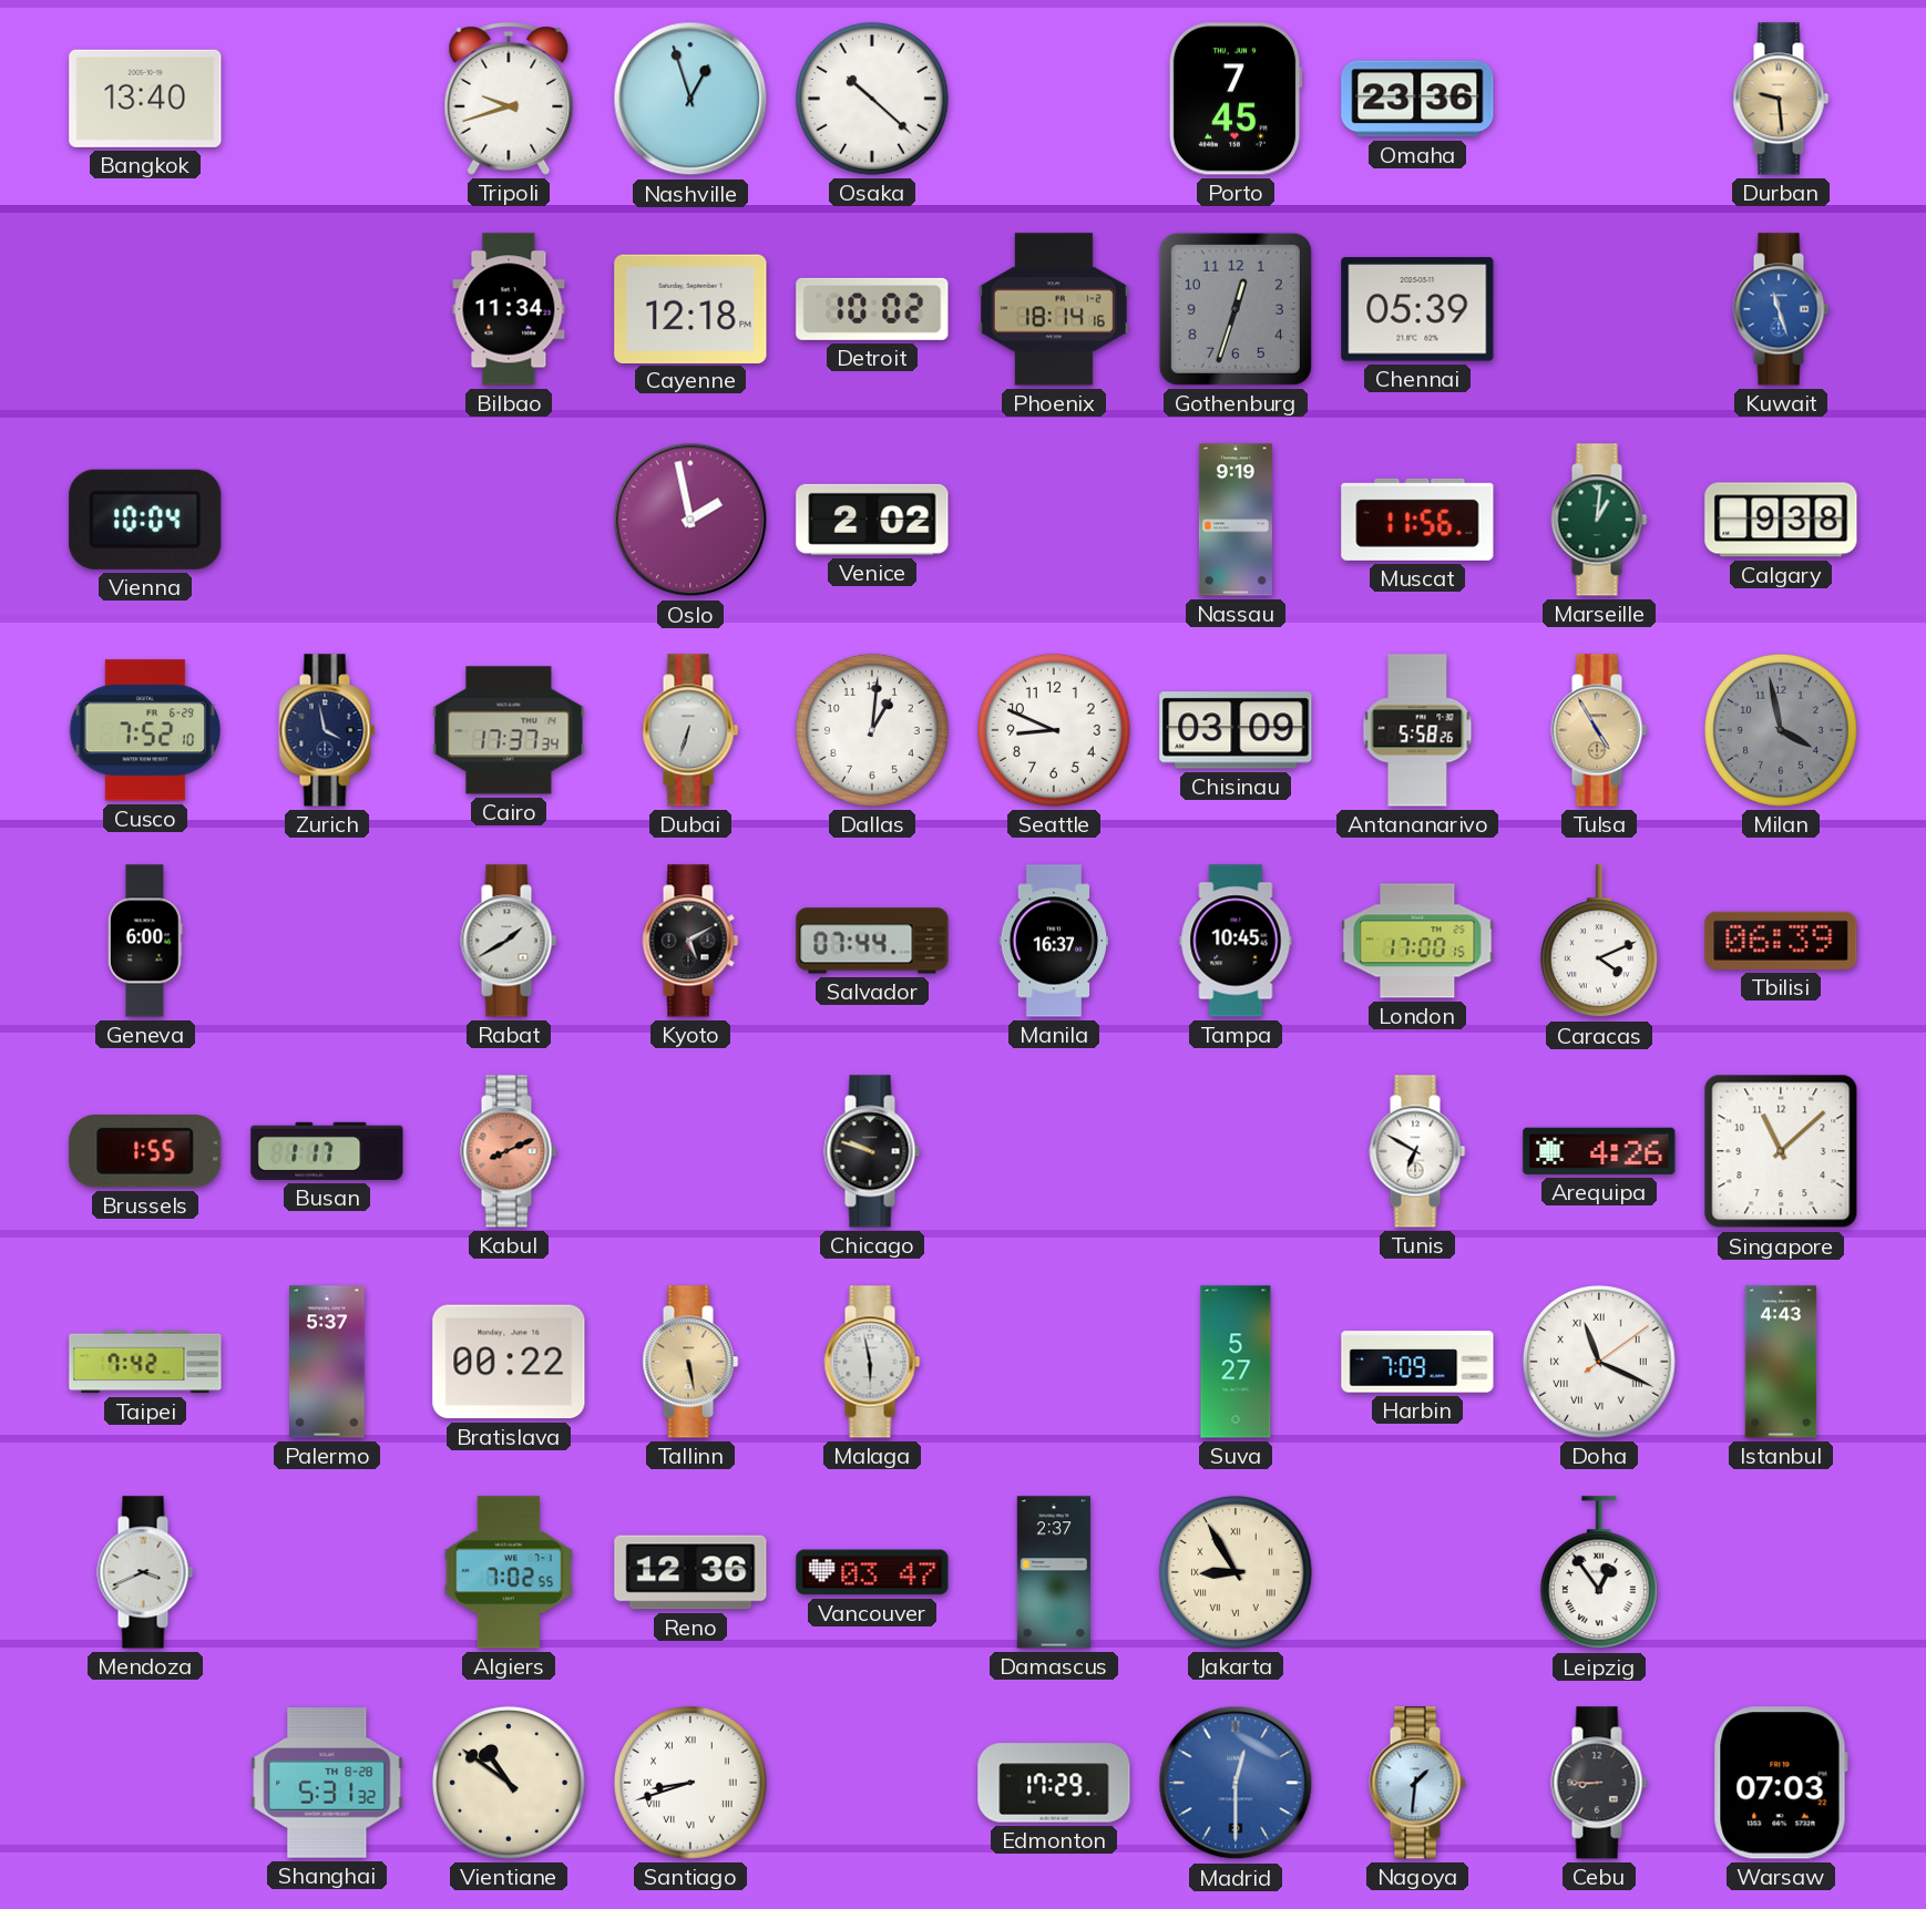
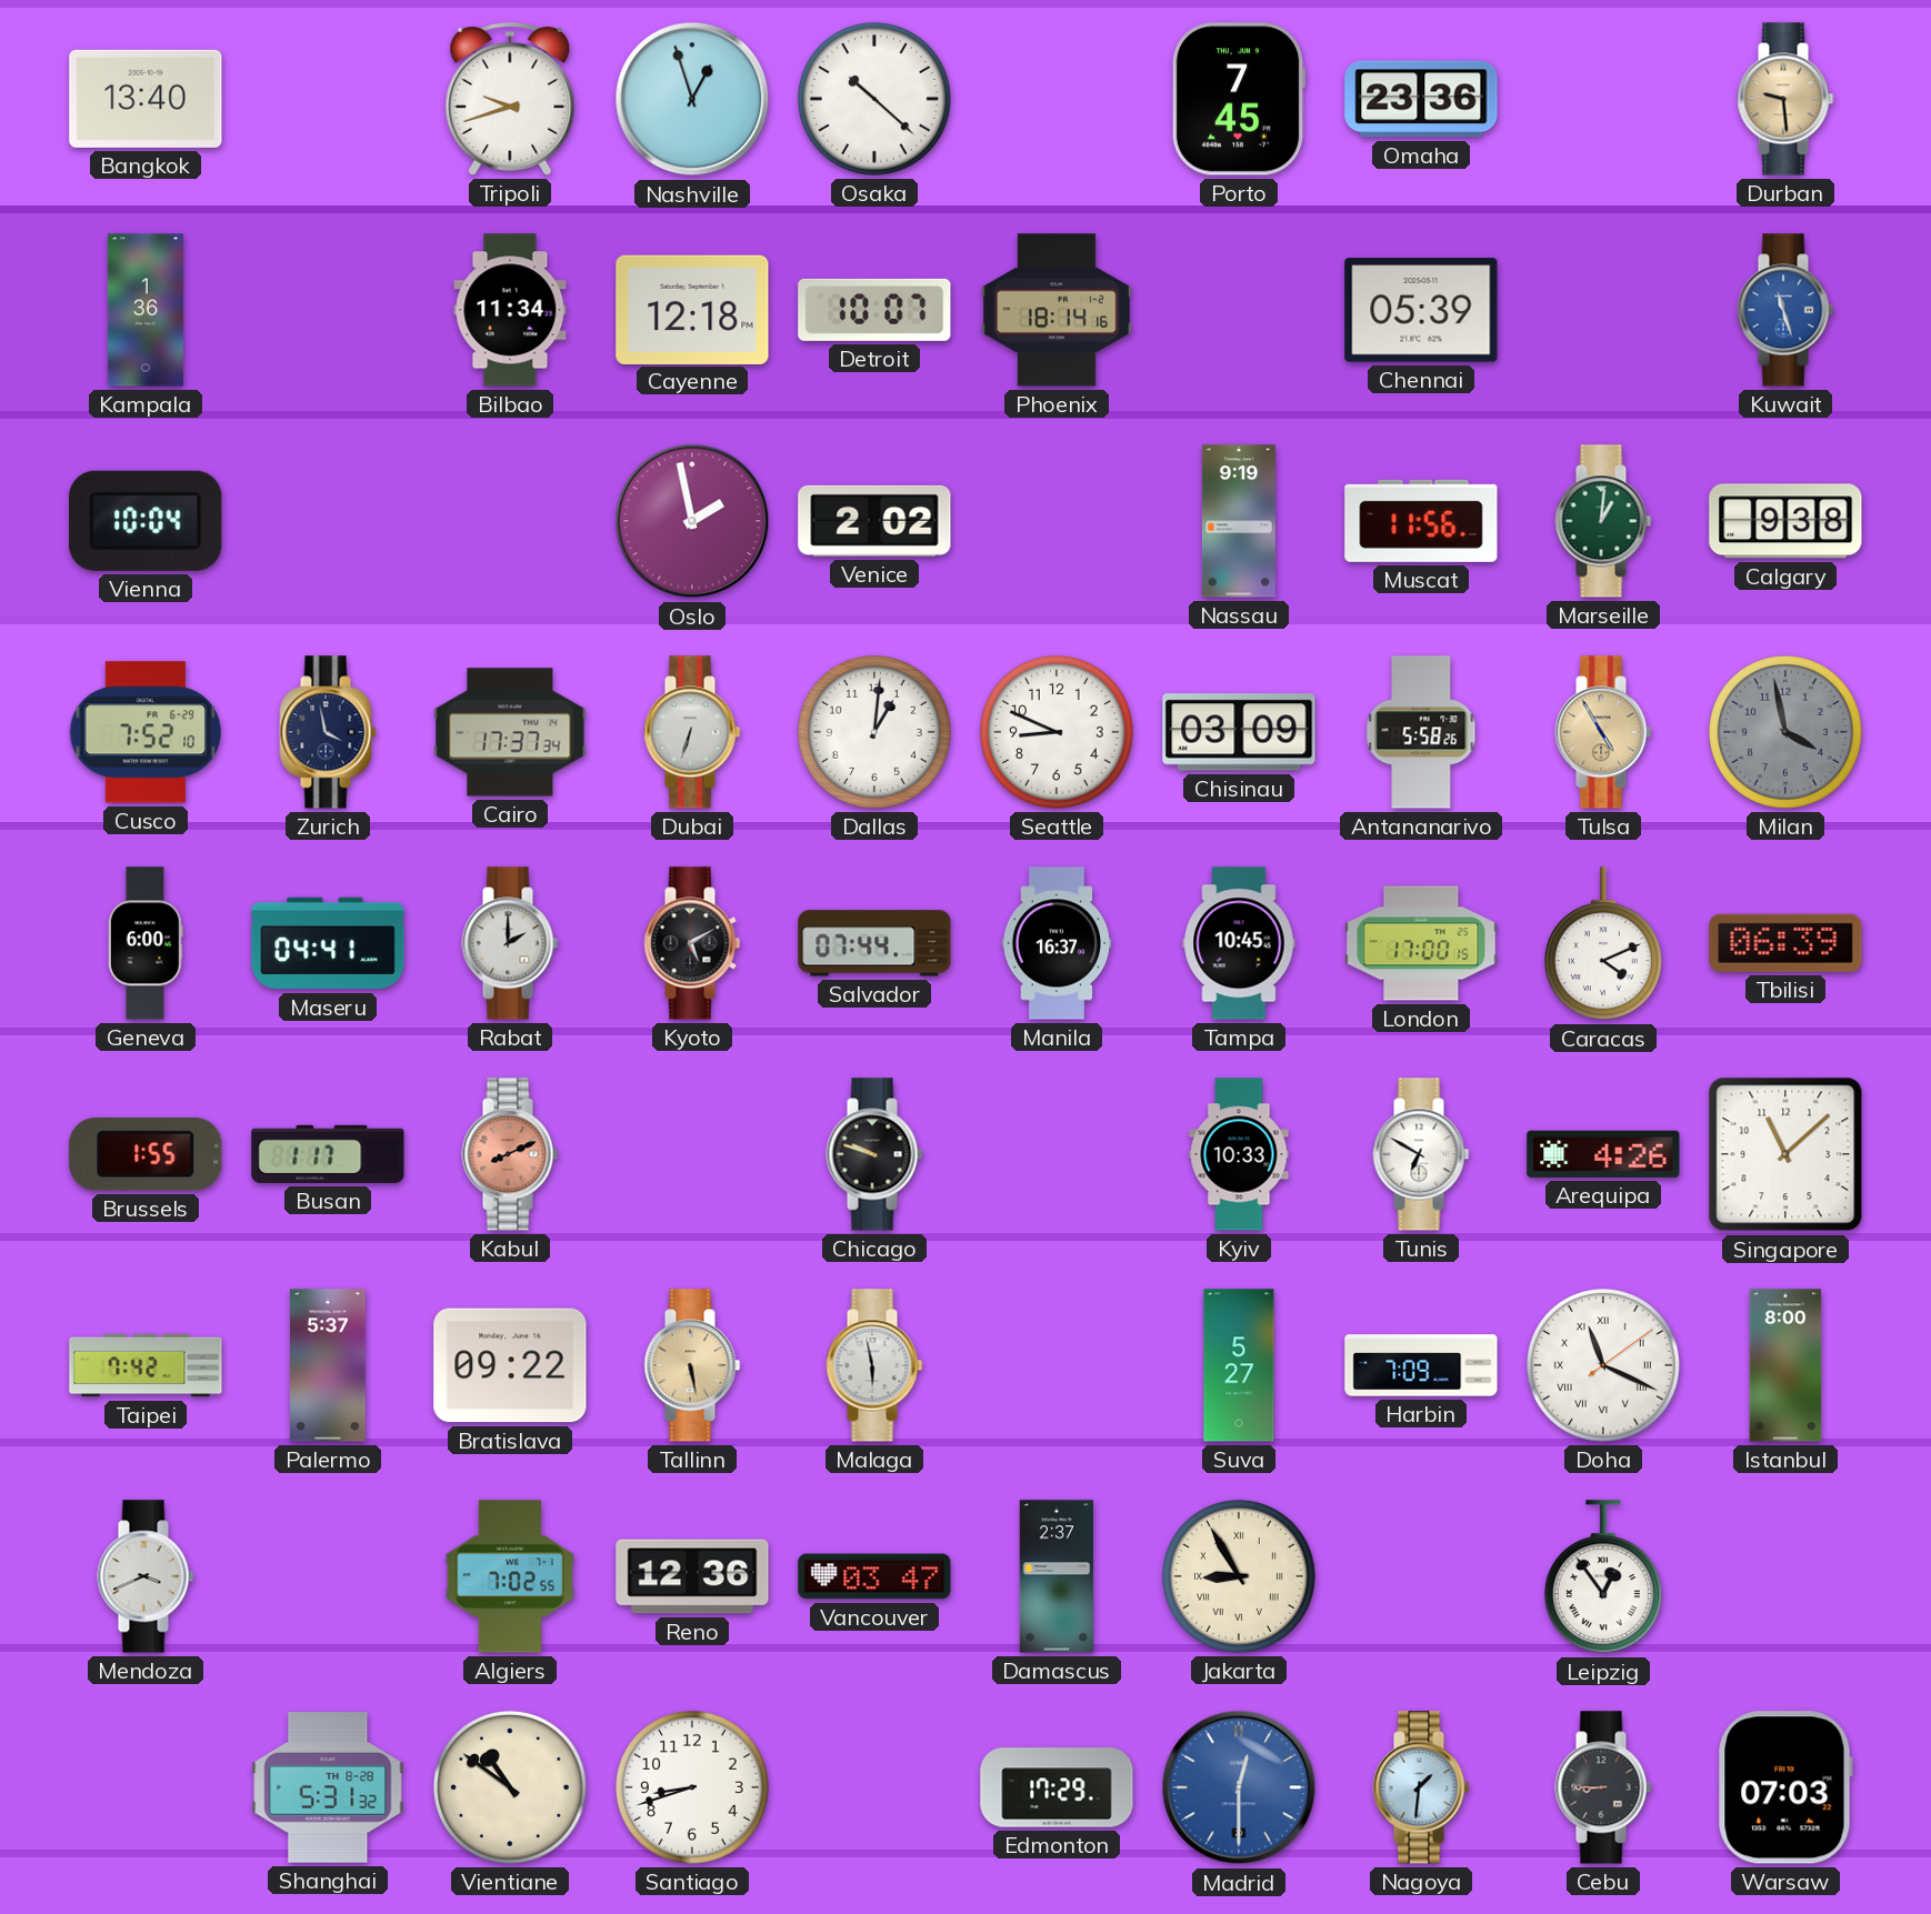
Kampala: none -> 1:36 (146, 310)
Detroit: 10:02 -> 10:07 (874, 310)
Gothenburg: 12:33 -> none (1236, 309)
Maseru: none -> 04:41 (328, 943)
Rabat: 1:40 -> 2:00 (510, 943)
Kyiv: none -> 10:33 (1239, 1154)
Bratislava: 00:22 -> 09:22 (510, 1365)
Istanbul: 4:43 -> 8:00 (1785, 1365)
Santiago numerals: Roman -> Arabic (692, 1787)
